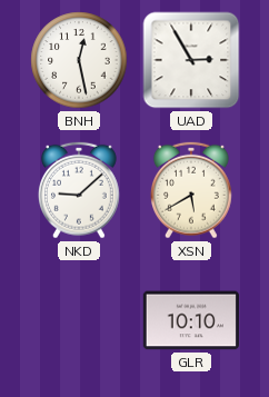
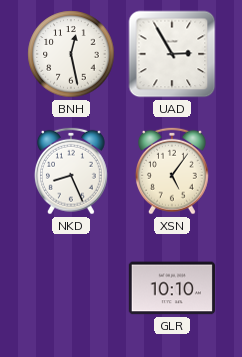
NKD: 9:08 -> 8:26 (71, 171)
XSN: 5:40 -> 5:06 (172, 171)
